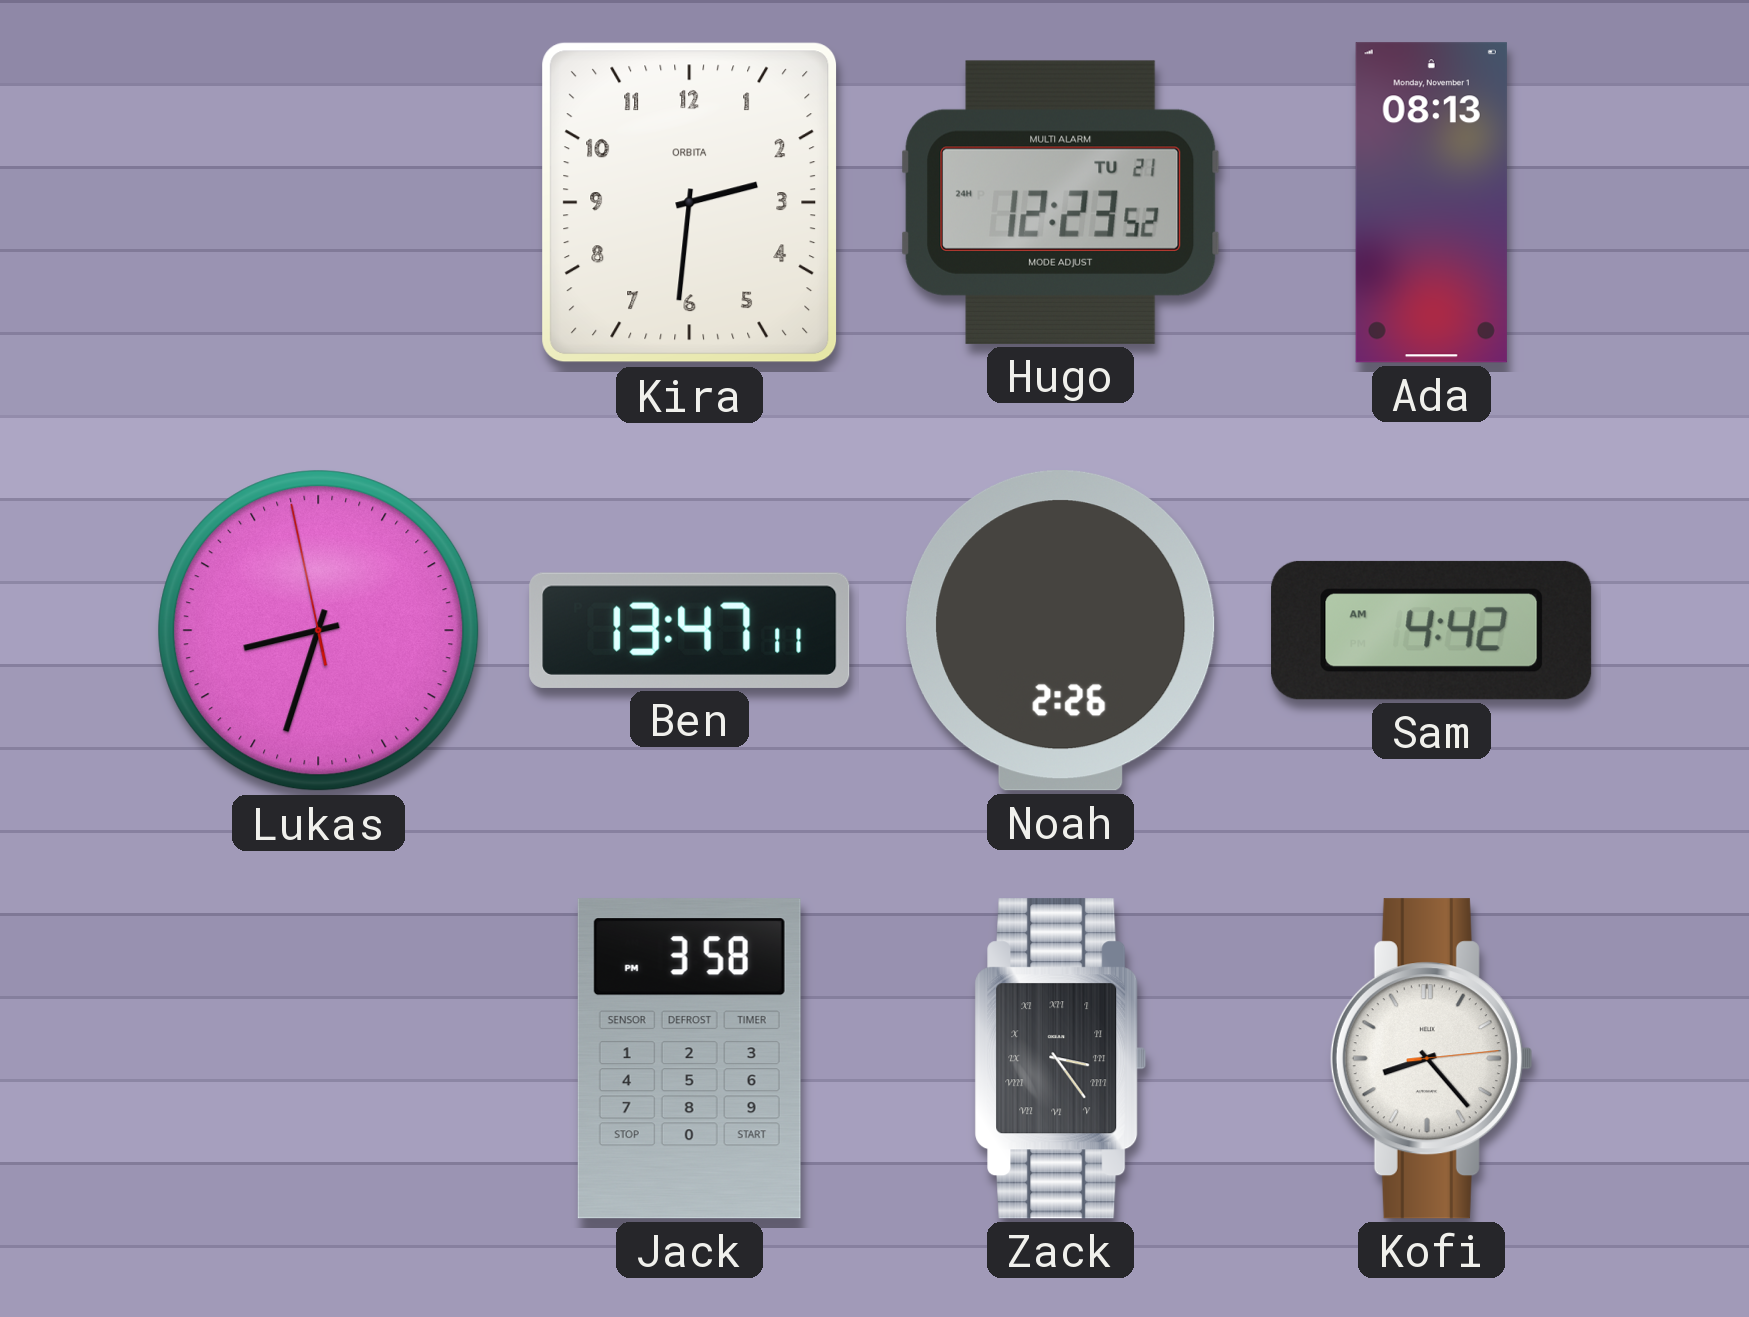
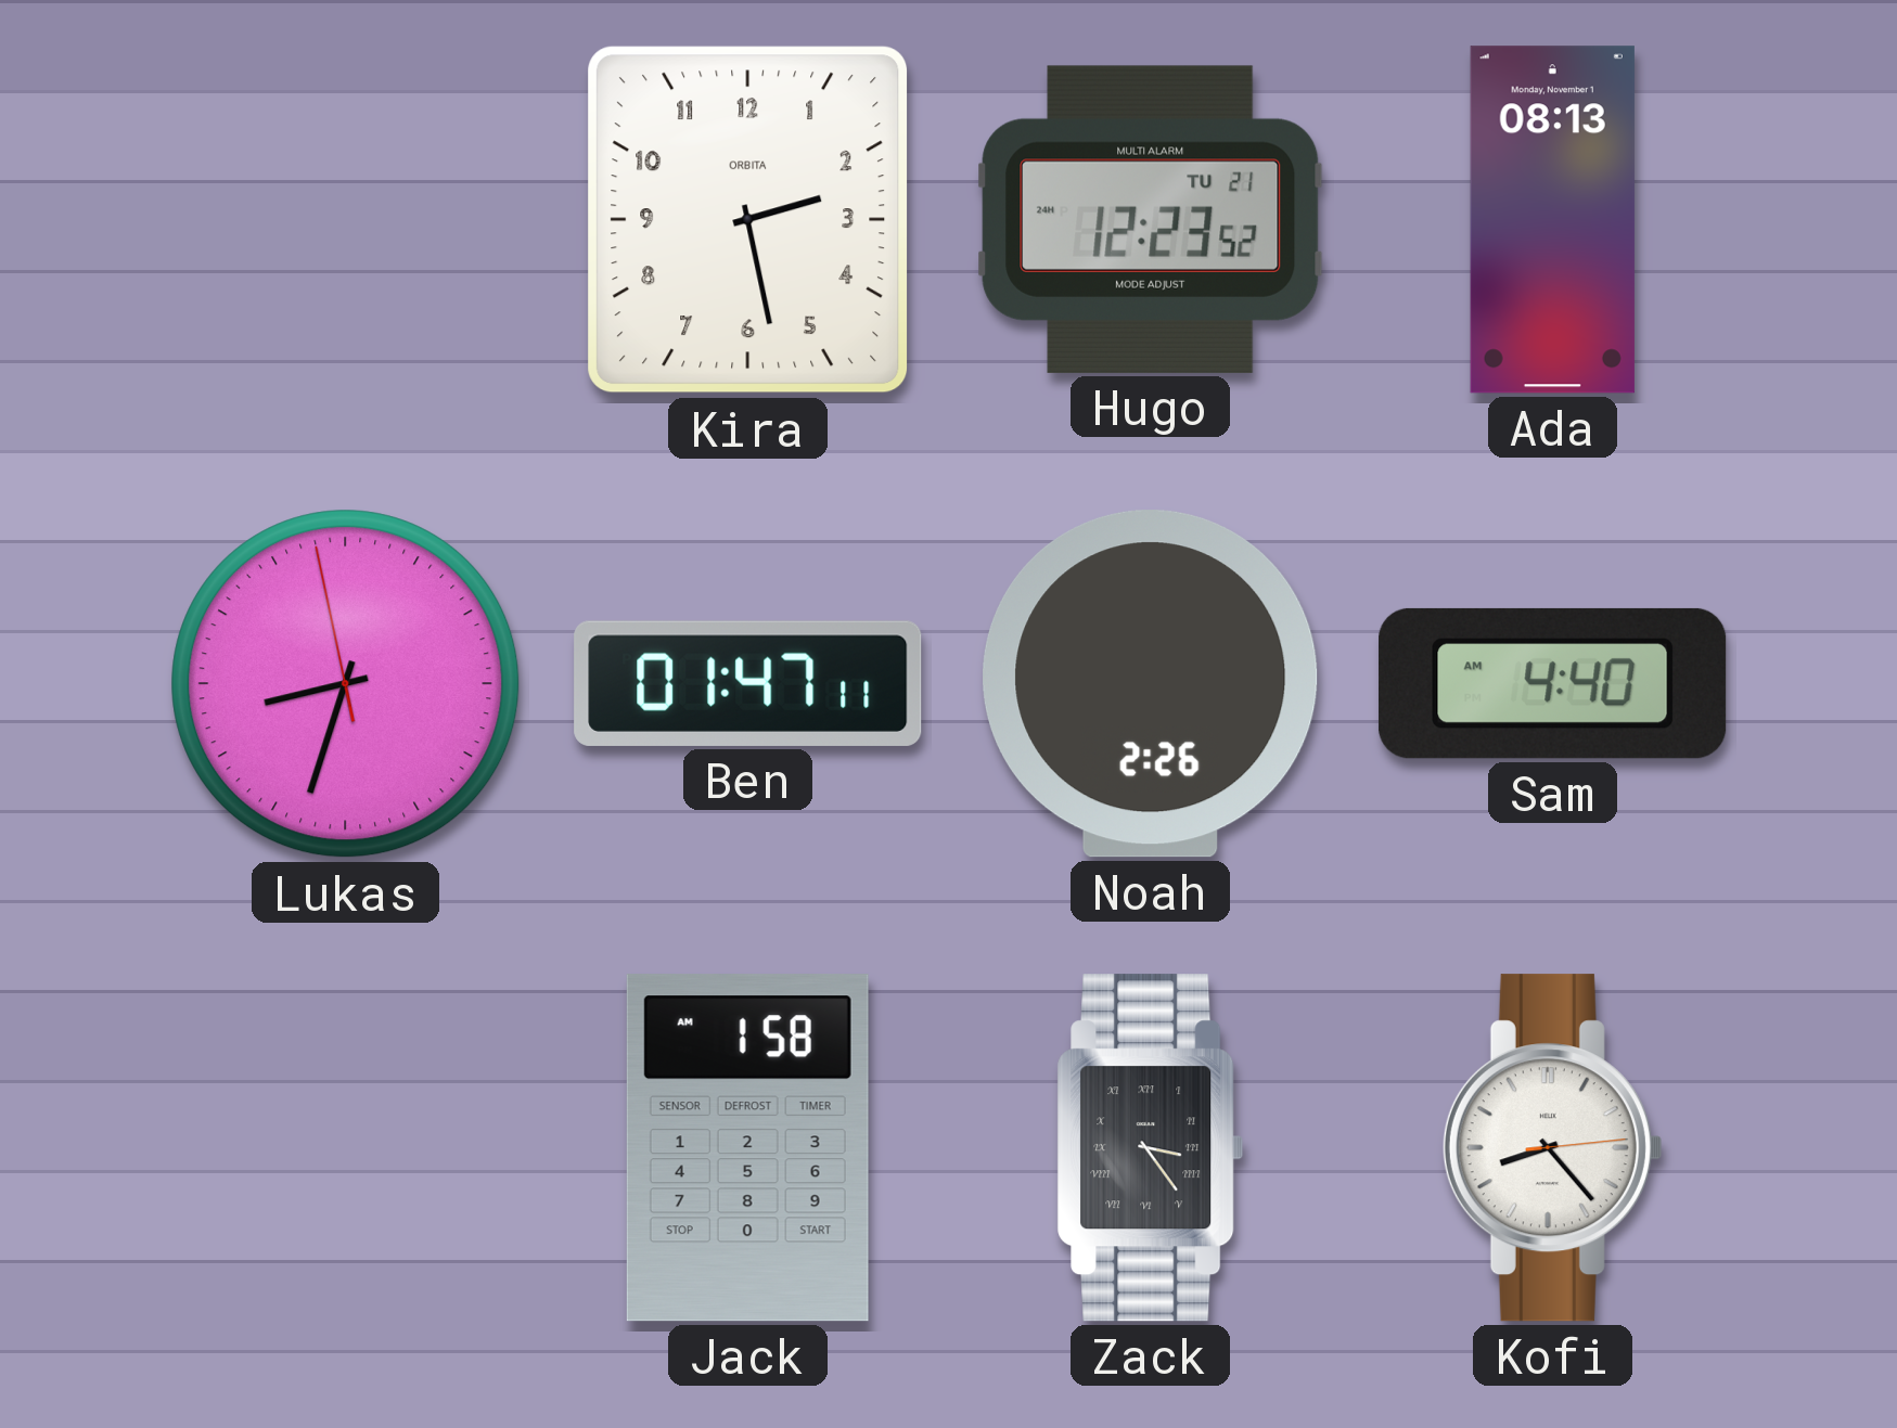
Kira: 2:31 -> 2:28 (748, 220)
Ben: 13:47 -> 01:47 (748, 683)
Sam: 4:42 -> 4:40 (1553, 683)
Jack: 3:58 -> 1:58 (747, 1148)
